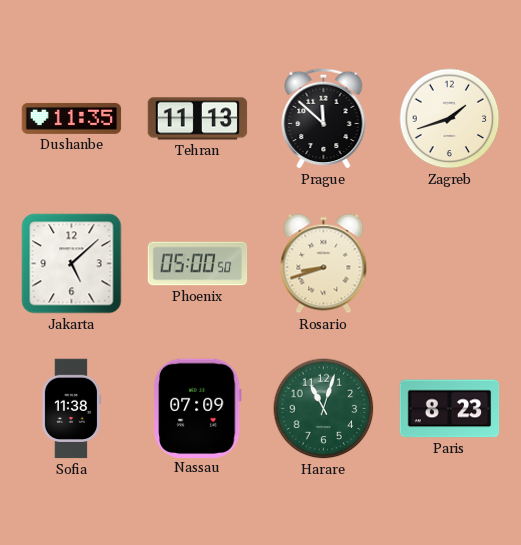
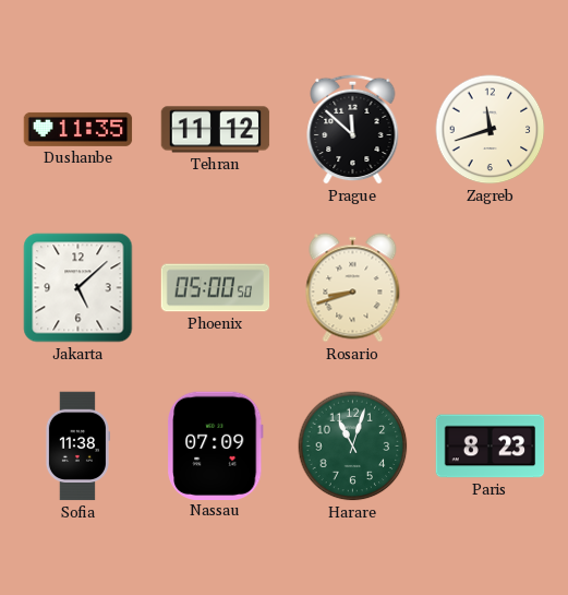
Tehran: 11:13 -> 11:12 (216, 130)
Zagreb: 1:42 -> 11:42 (491, 130)
